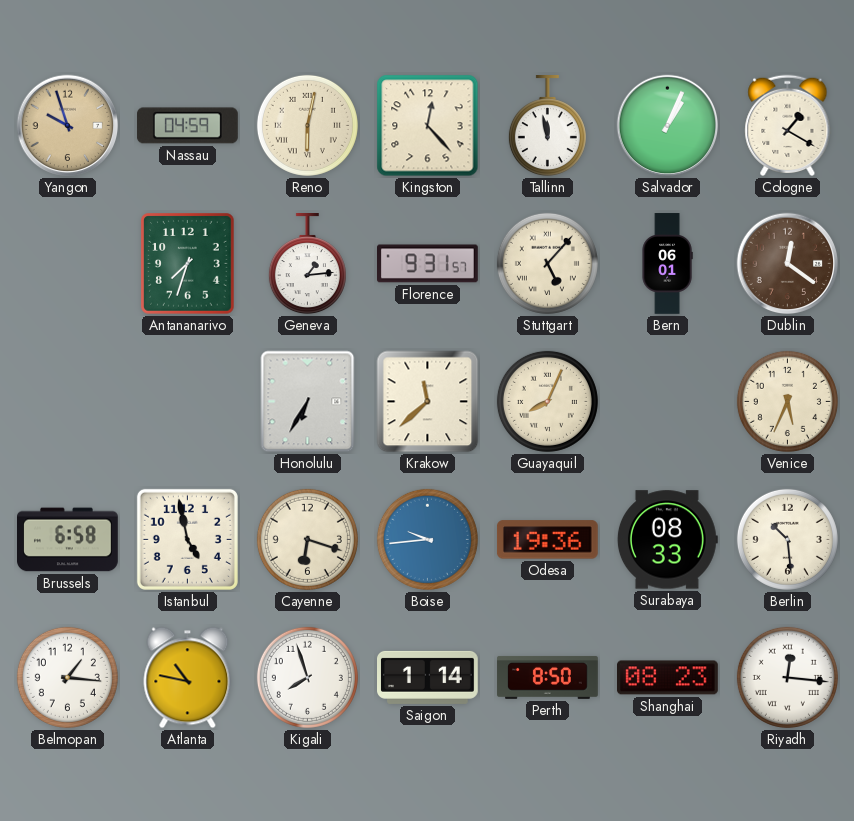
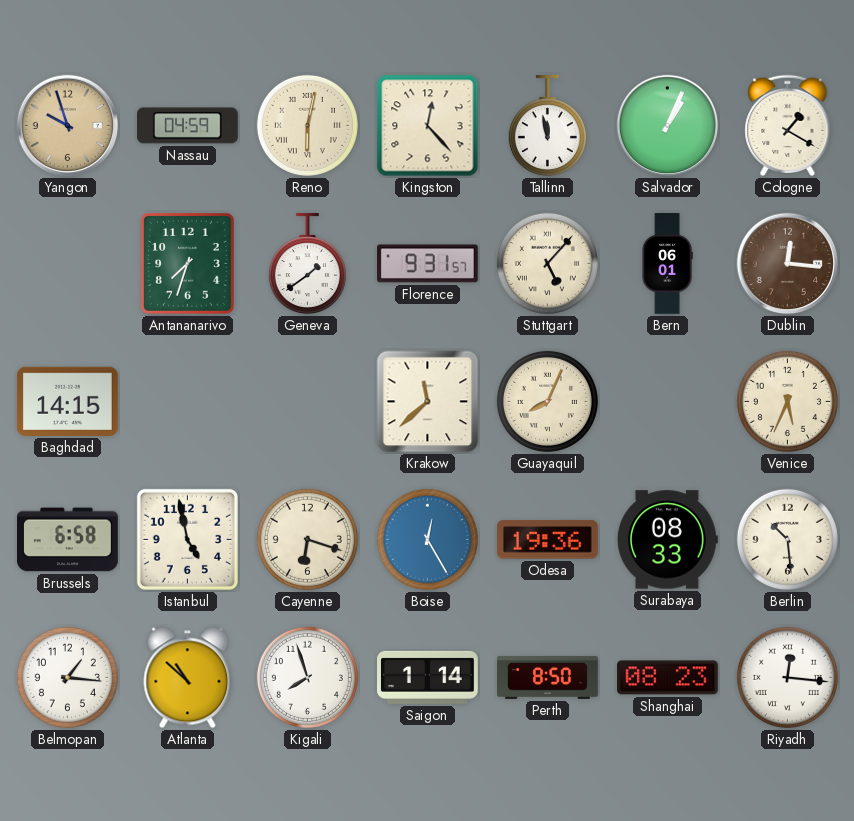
Geneva: 1:14 -> 1:39 (307, 265)
Dublin: 12:21 -> 12:16 (788, 264)
Baghdad: none -> 14:15 (67, 401)
Honolulu: 6:35 -> none (308, 402)
Boise: 9:44 -> 12:25 (427, 539)
Atlanta: 10:47 -> 10:52 (188, 678)
